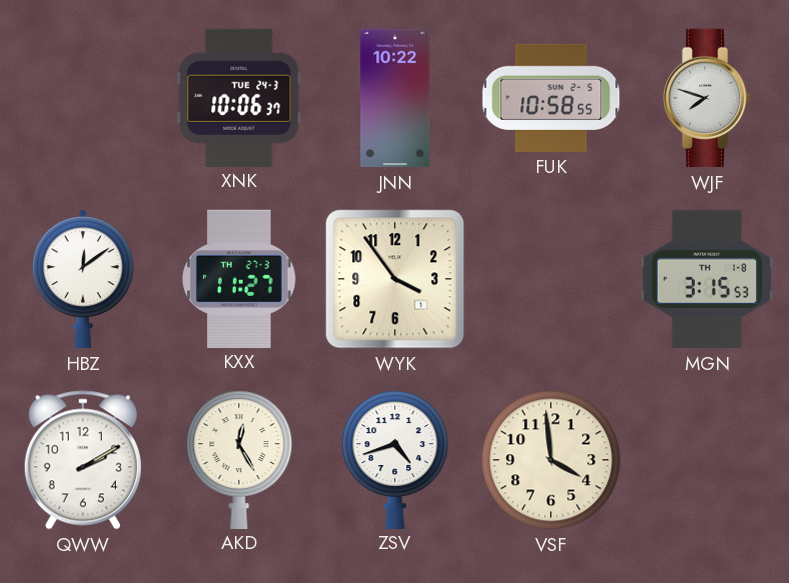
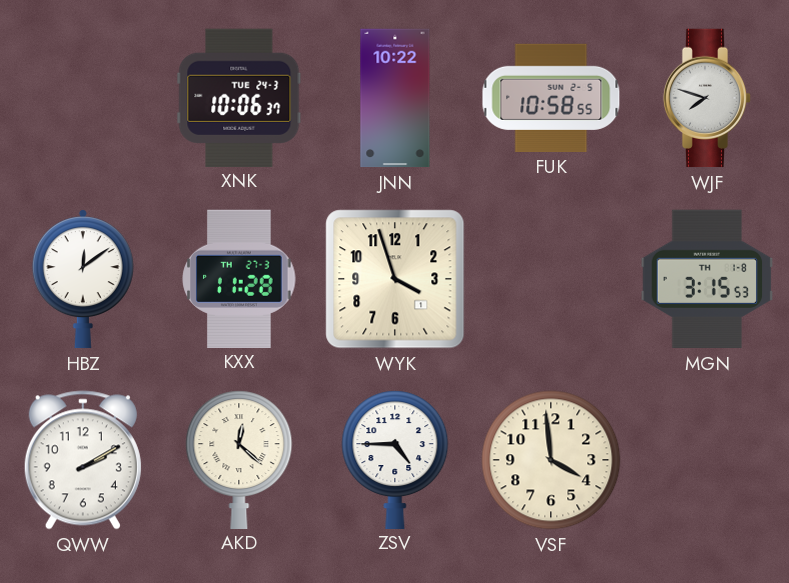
KXX: 11:27 -> 11:28 (239, 278)
WYK: 3:54 -> 3:57 (395, 279)
AKD: 12:25 -> 12:22 (239, 459)
ZSV: 4:42 -> 4:45 (395, 459)
